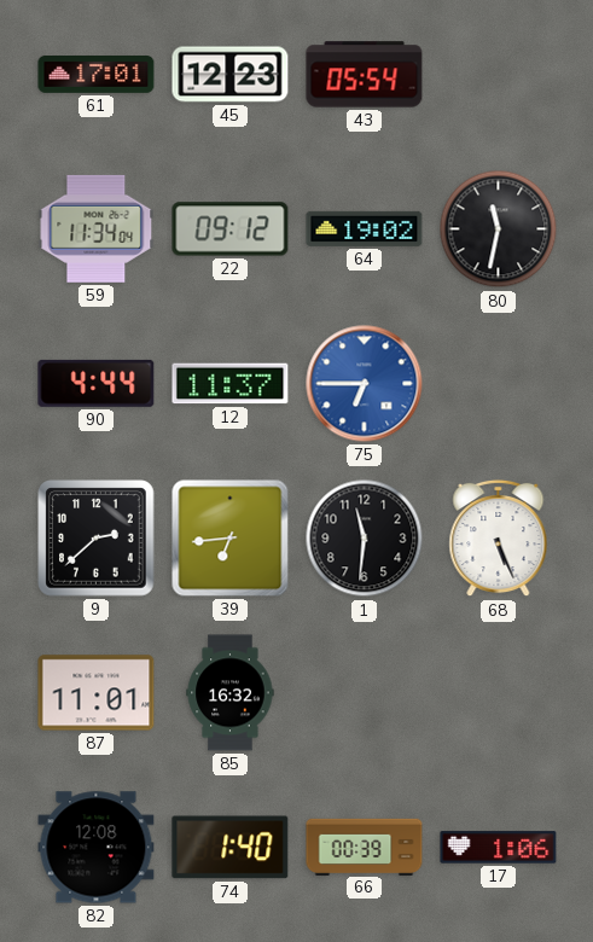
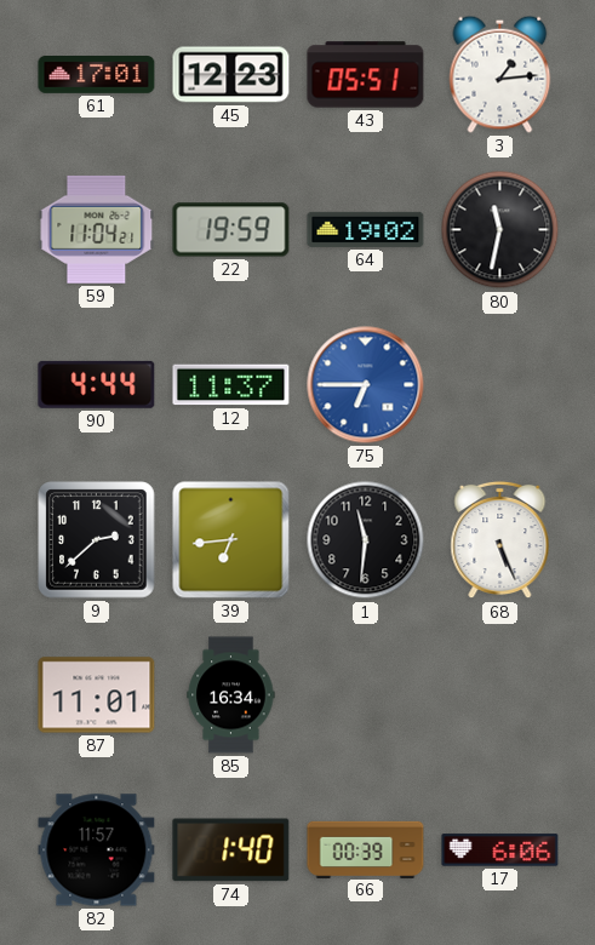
43: 05:54 -> 05:51 (366, 75)
3: none -> 1:14 (500, 74)
59: 11:34 -> 11:04 (97, 229)
22: 09:12 -> 19:59 (231, 230)
85: 16:32 -> 16:34 (231, 695)
82: 12:08 -> 11:57 (97, 850)
17: 1:06 -> 6:06 (500, 850)
